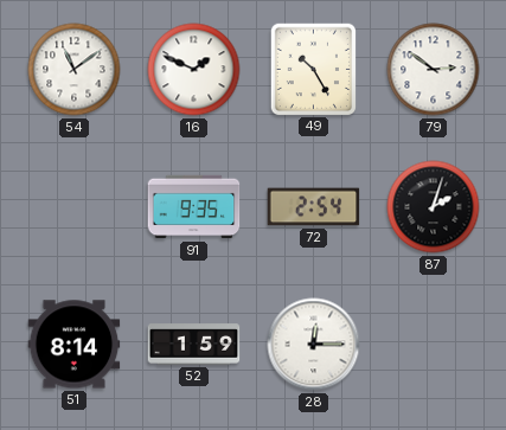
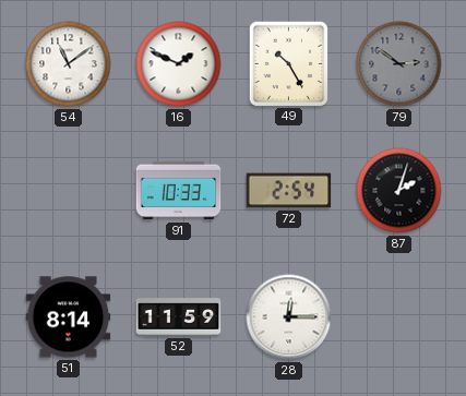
79 dial: white -> grey (399, 64)
91: 9:35 -> 10:33 (179, 191)
52: 1:59 -> 11:59 (179, 317)
